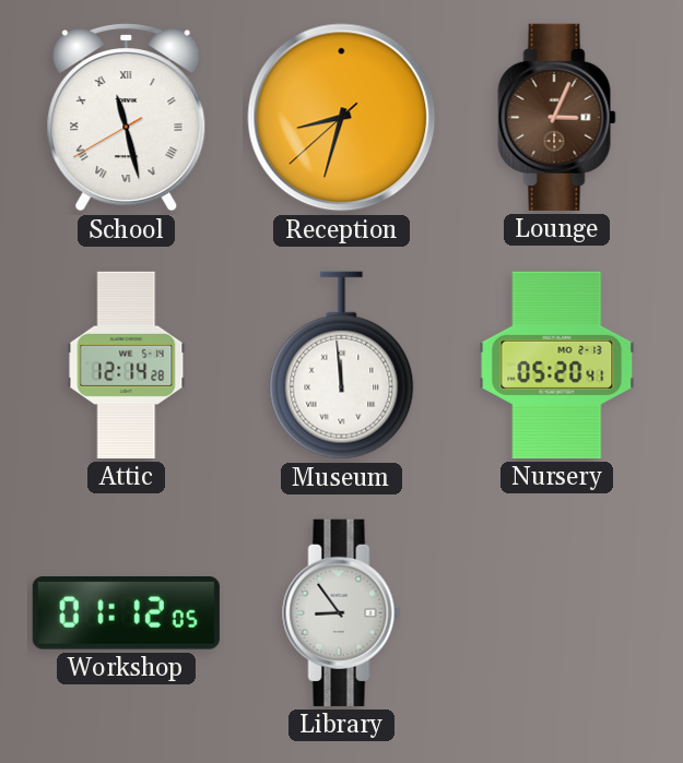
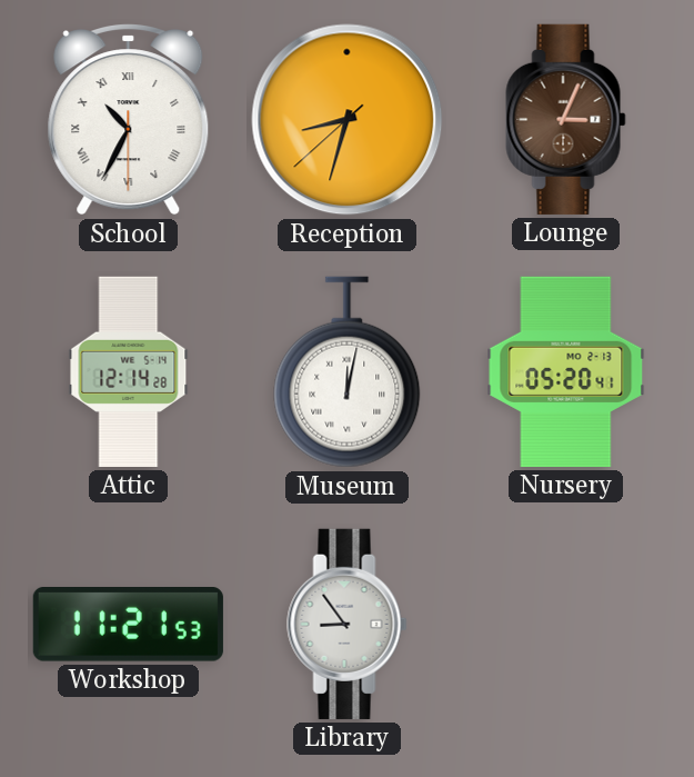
School: 11:27 -> 10:34 (129, 120)
Museum: 11:59 -> 12:02 (348, 372)
Workshop: 01:12 -> 11:21 (128, 625)
